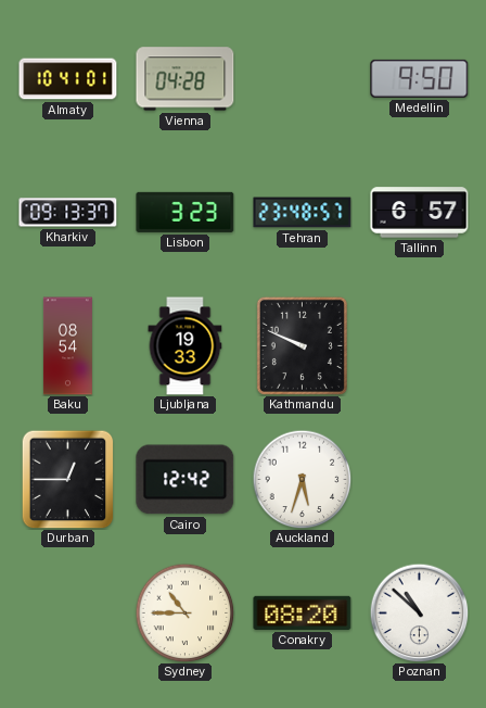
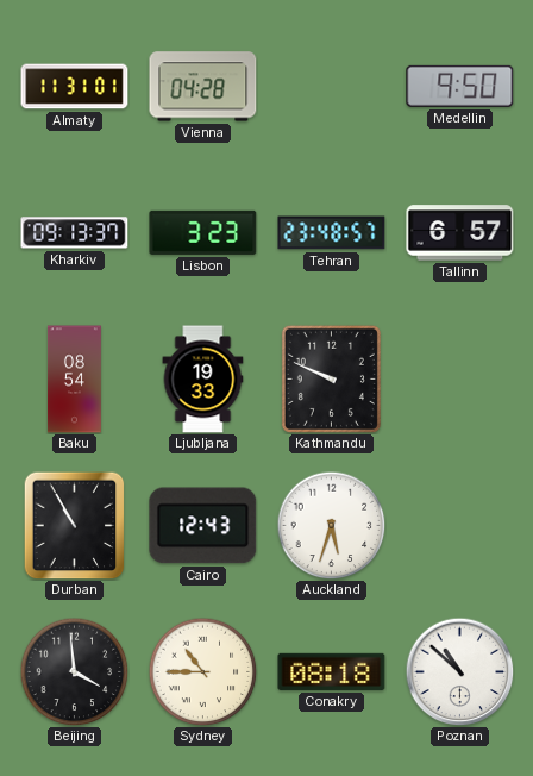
Almaty: 10:41 -> 11:31 (75, 87)
Durban: 12:45 -> 10:55 (75, 525)
Cairo: 12:42 -> 12:43 (203, 526)
Beijing: none -> 3:59 (74, 671)
Conakry: 08:20 -> 08:18 (332, 671)
